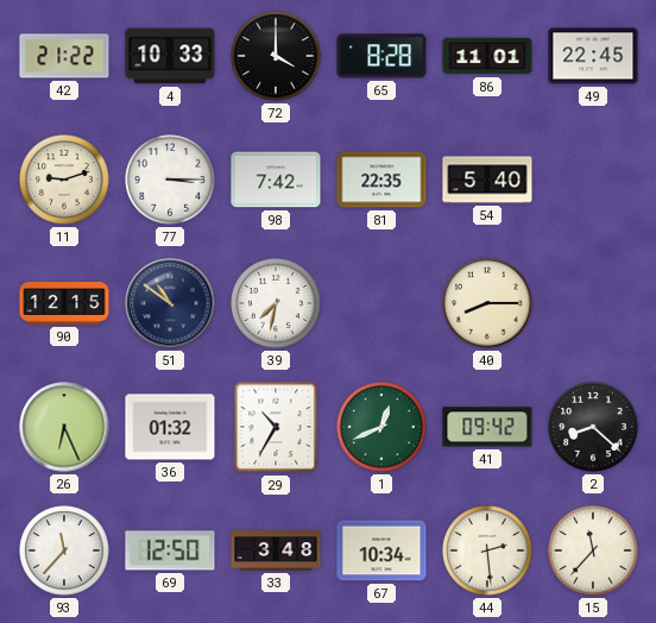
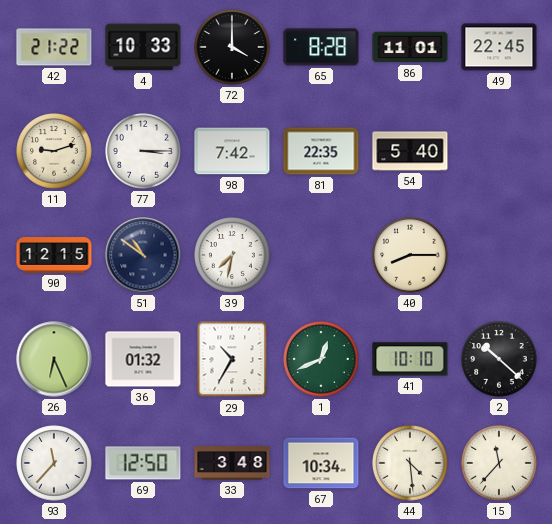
41: 09:42 -> 10:10 (410, 359)
2: 8:22 -> 10:22 (499, 359)
44: 2:29 -> 4:29 (410, 463)
